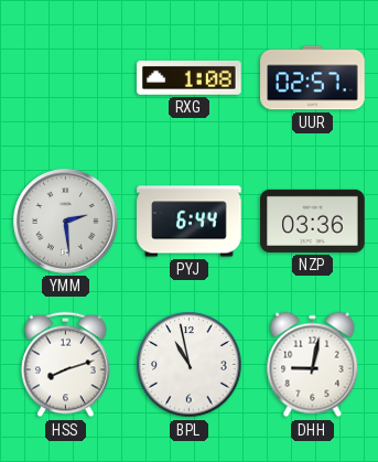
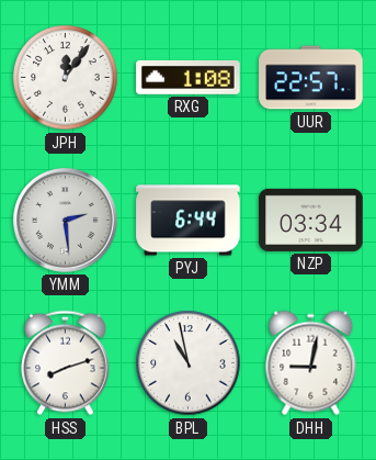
JPH: none -> 12:06 (66, 78)
UUR: 02:57 -> 22:57 (311, 78)
NZP: 03:36 -> 03:34 (311, 220)
